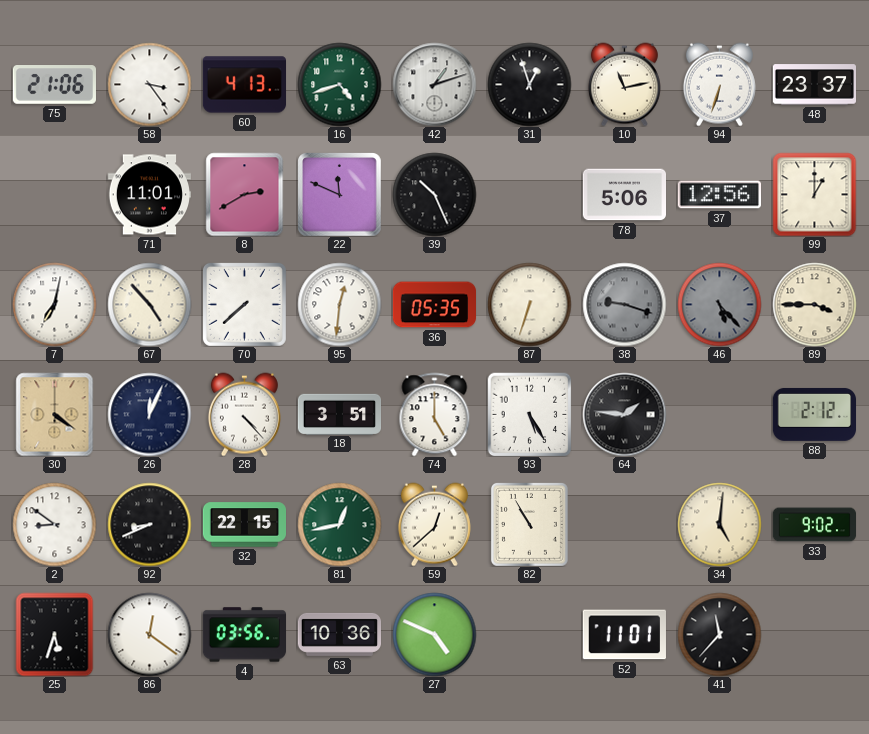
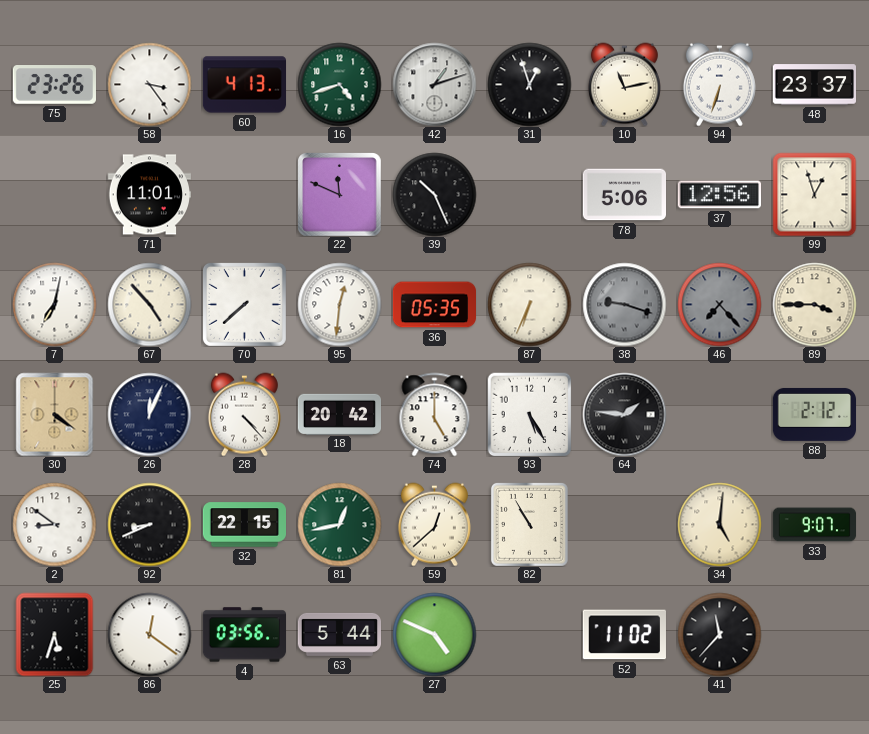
75: 21:06 -> 23:26 (54, 85)
8: 2:40 -> none (245, 194)
99: 1:00 -> 12:57 (814, 194)
87: 6:33 -> 6:34 (529, 304)
46: 5:23 -> 7:23 (719, 304)
18: 3:51 -> 20:42 (339, 414)
33: 9:02 -> 9:07 (814, 525)
63: 10:36 -> 5:44 (339, 634)
52: 11:01 -> 11:02 (624, 635)
